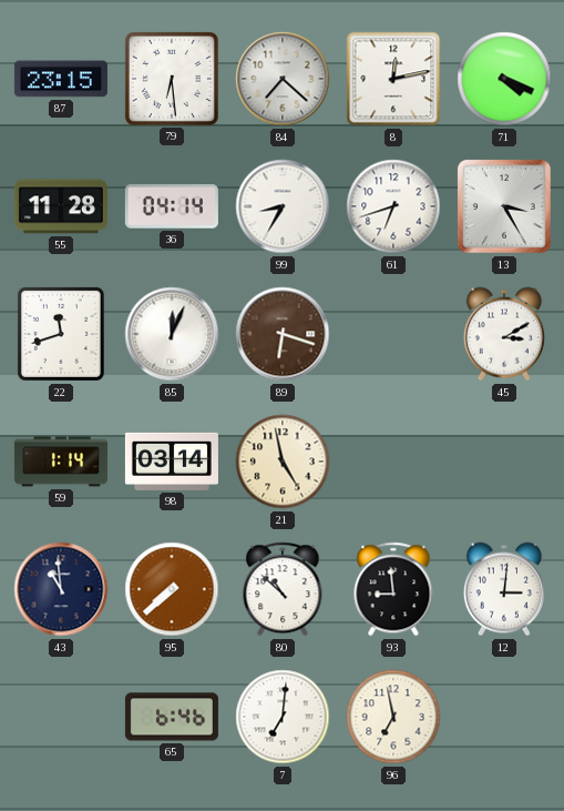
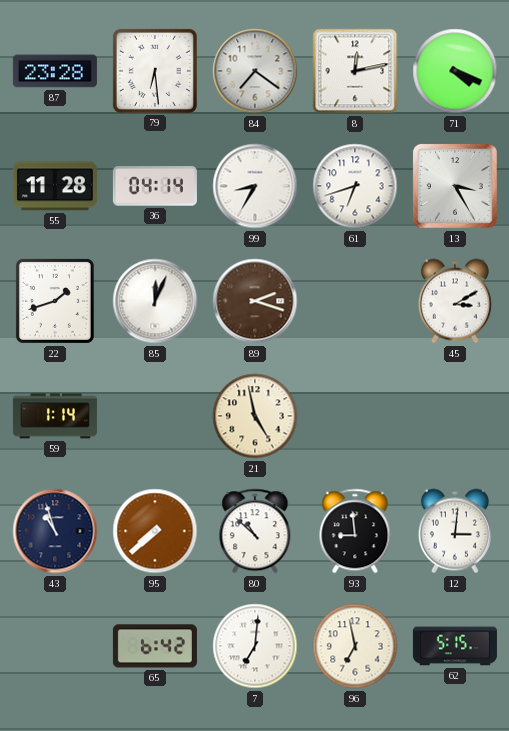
87: 23:15 -> 23:28 (55, 71)
84: 7:22 -> 7:21 (255, 71)
22: 11:42 -> 1:42 (55, 301)
89: 6:18 -> 2:18 (255, 301)
98: 03:14 -> none (172, 462)
43: 10:59 -> 10:57 (55, 531)
65: 6:46 -> 6:42 (155, 646)
62: none -> 5:15 (455, 646)
